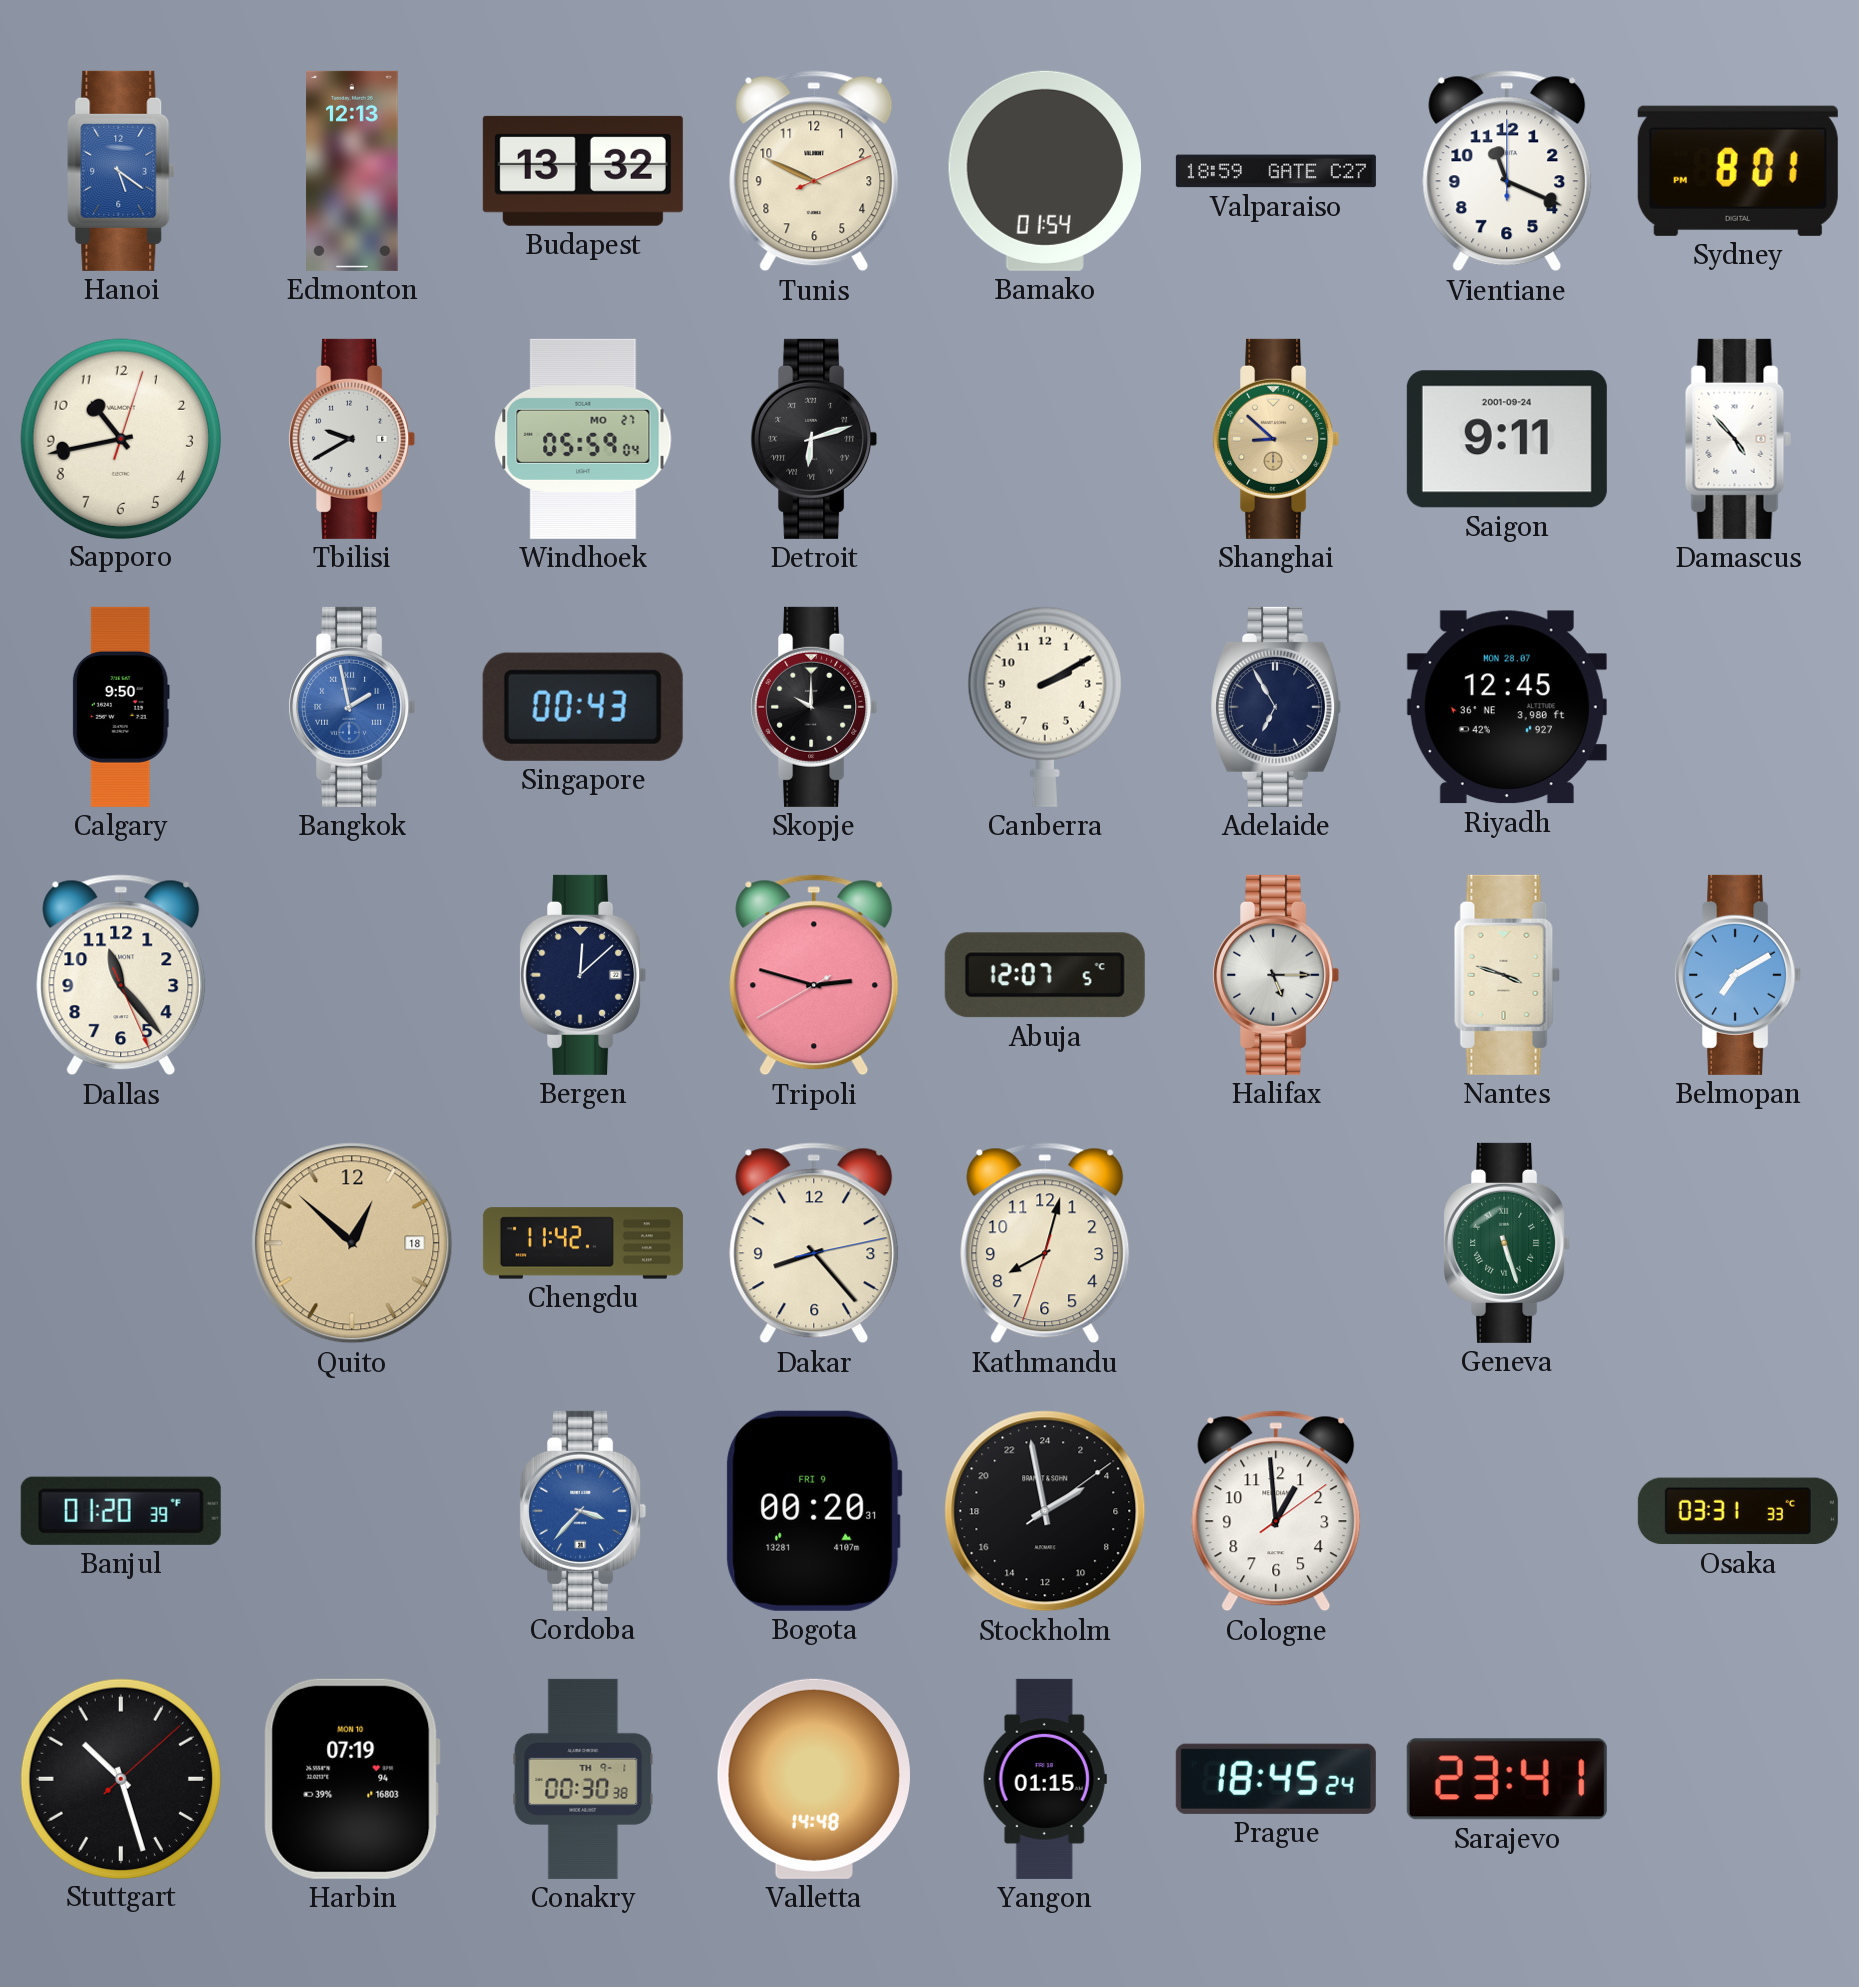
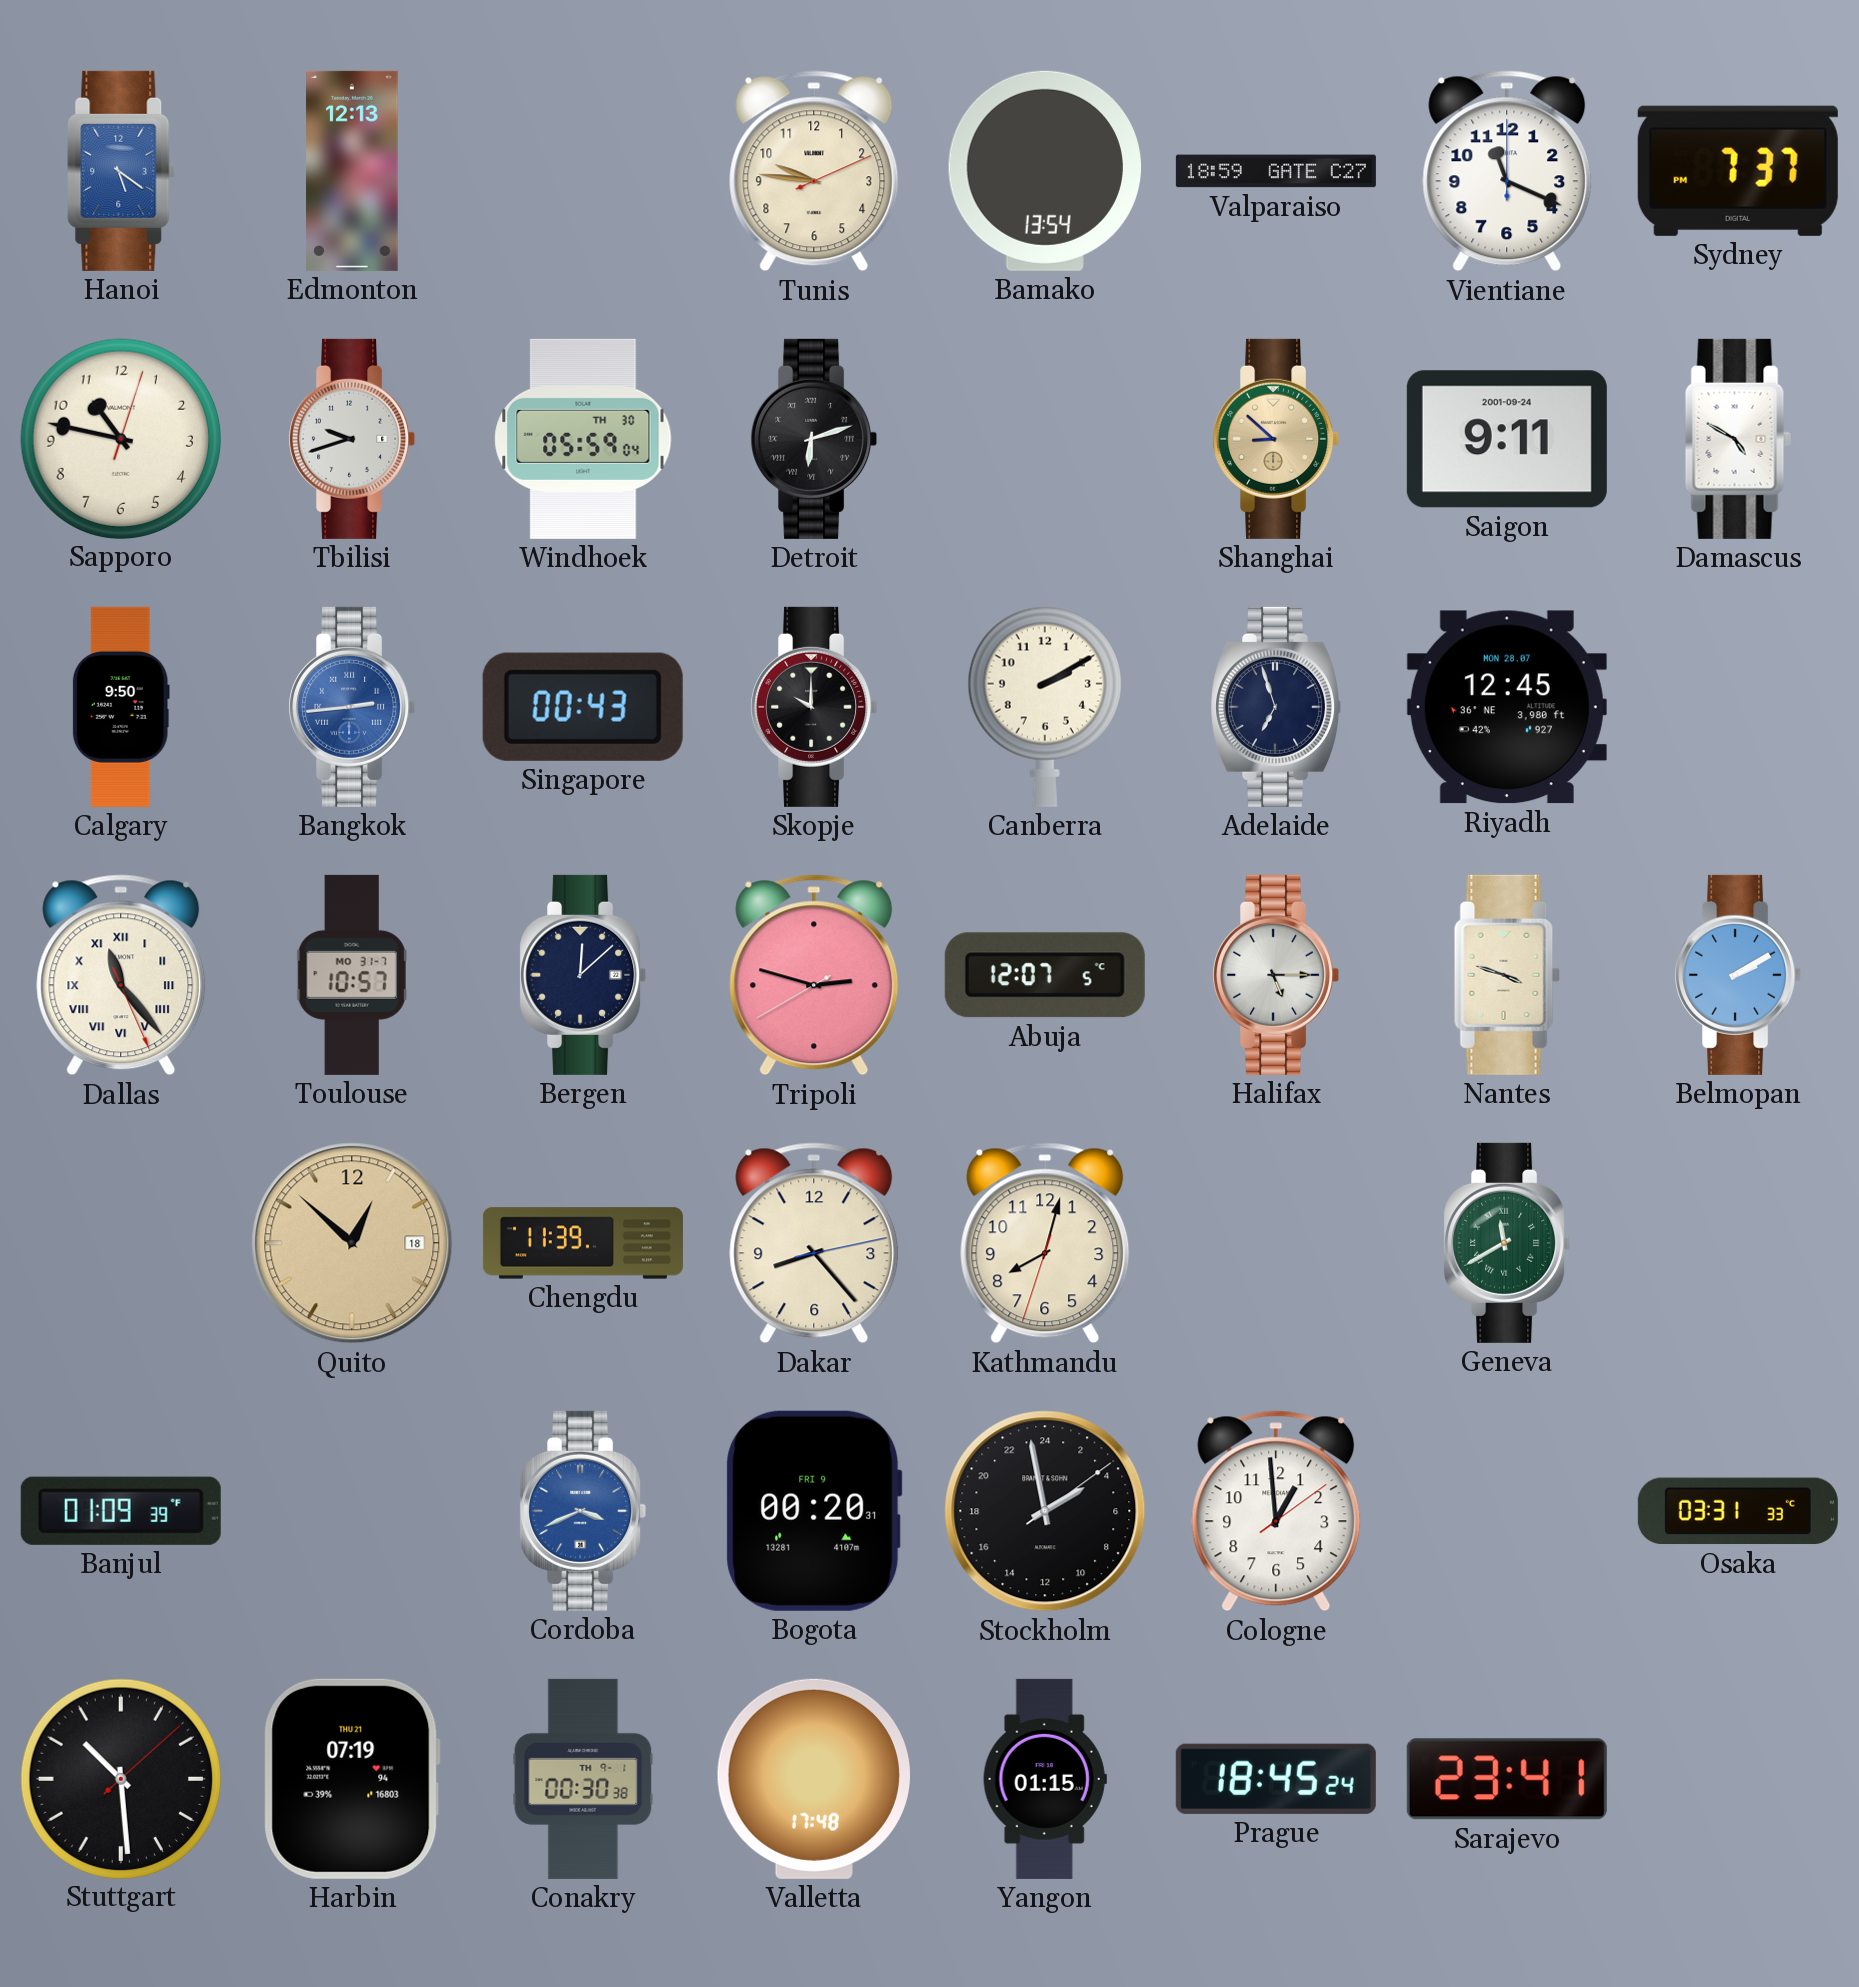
Budapest: 13:32 -> none (583, 171)
Tunis: 9:49 -> 9:46 (814, 171)
Bamako: 01:54 -> 13:54 (1044, 171)
Sydney: 8:01 -> 7:37 (1738, 171)
Sapporo: 10:43 -> 10:47 (120, 438)
Tbilisi: 9:40 -> 9:42 (352, 439)
Windhoek date: MO 27 -> TH 30 (583, 439)
Damascus: 4:53 -> 4:50 (1738, 439)
Bangkok: 1:58 -> 2:44 (352, 707)
Adelaide: 6:55 -> 6:57 (1276, 707)
Dallas numerals: Arabic -> Roman (121, 975)
Toulouse: none -> 10:57 (352, 975)
Belmopan: 7:10 -> 2:10 (1738, 975)
Chengdu: 11:42 -> 11:39 (583, 1243)
Geneva: 5:27 -> 11:40 (1507, 1243)
Banjul: 01:20 -> 01:09 (121, 1511)
Cordoba: 3:37 -> 3:41 (583, 1511)
Stuttgart: 10:27 -> 10:29 (120, 1778)
Harbin date: MON 10 -> THU 21 (352, 1779)
Valletta: 14:48 -> 17:48 (814, 1779)
